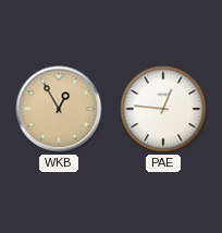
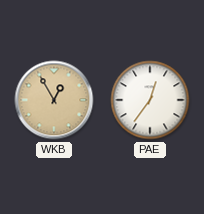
PAE: 12:46 -> 12:36 (150, 100)
